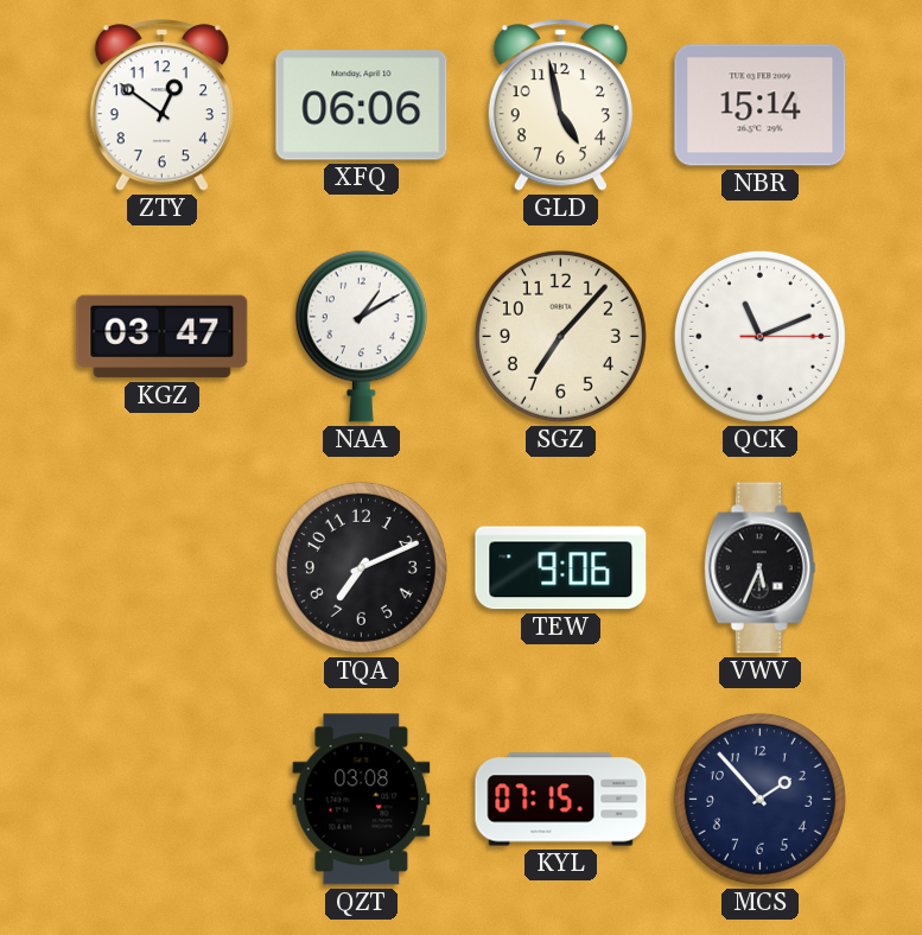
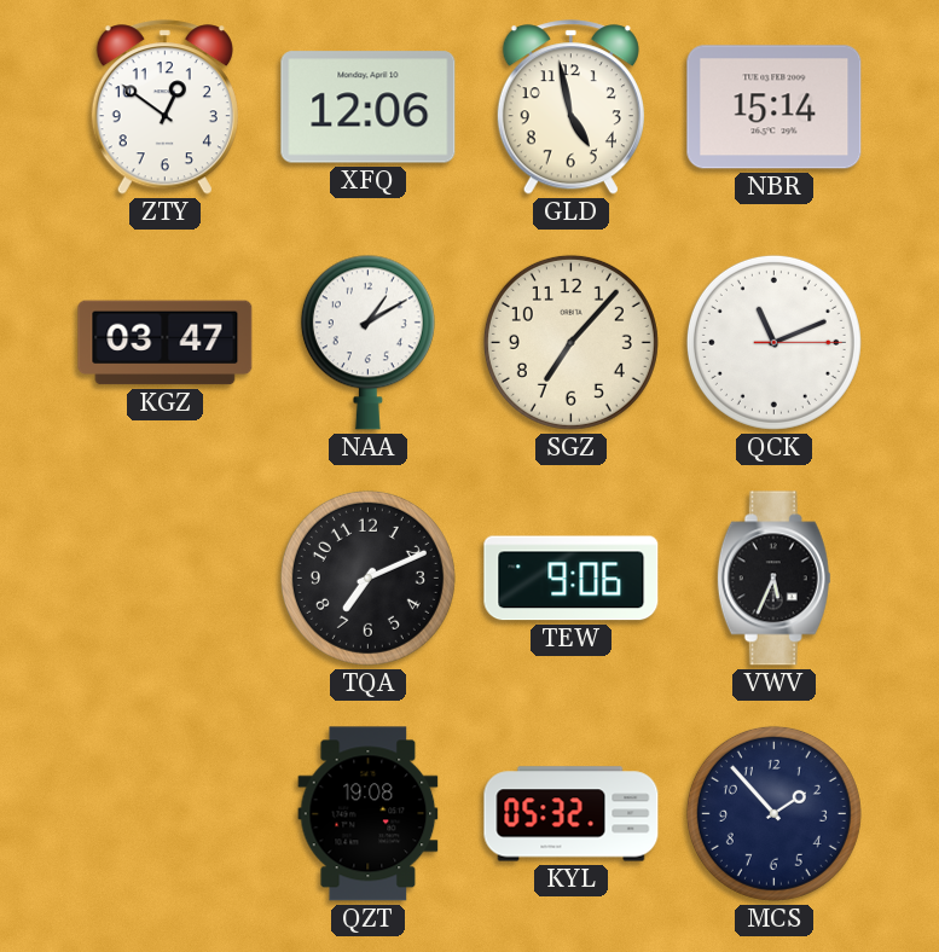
XFQ: 06:06 -> 12:06 (369, 108)
QZT: 03:08 -> 19:08 (369, 814)
KYL: 07:15 -> 05:32 (572, 814)
